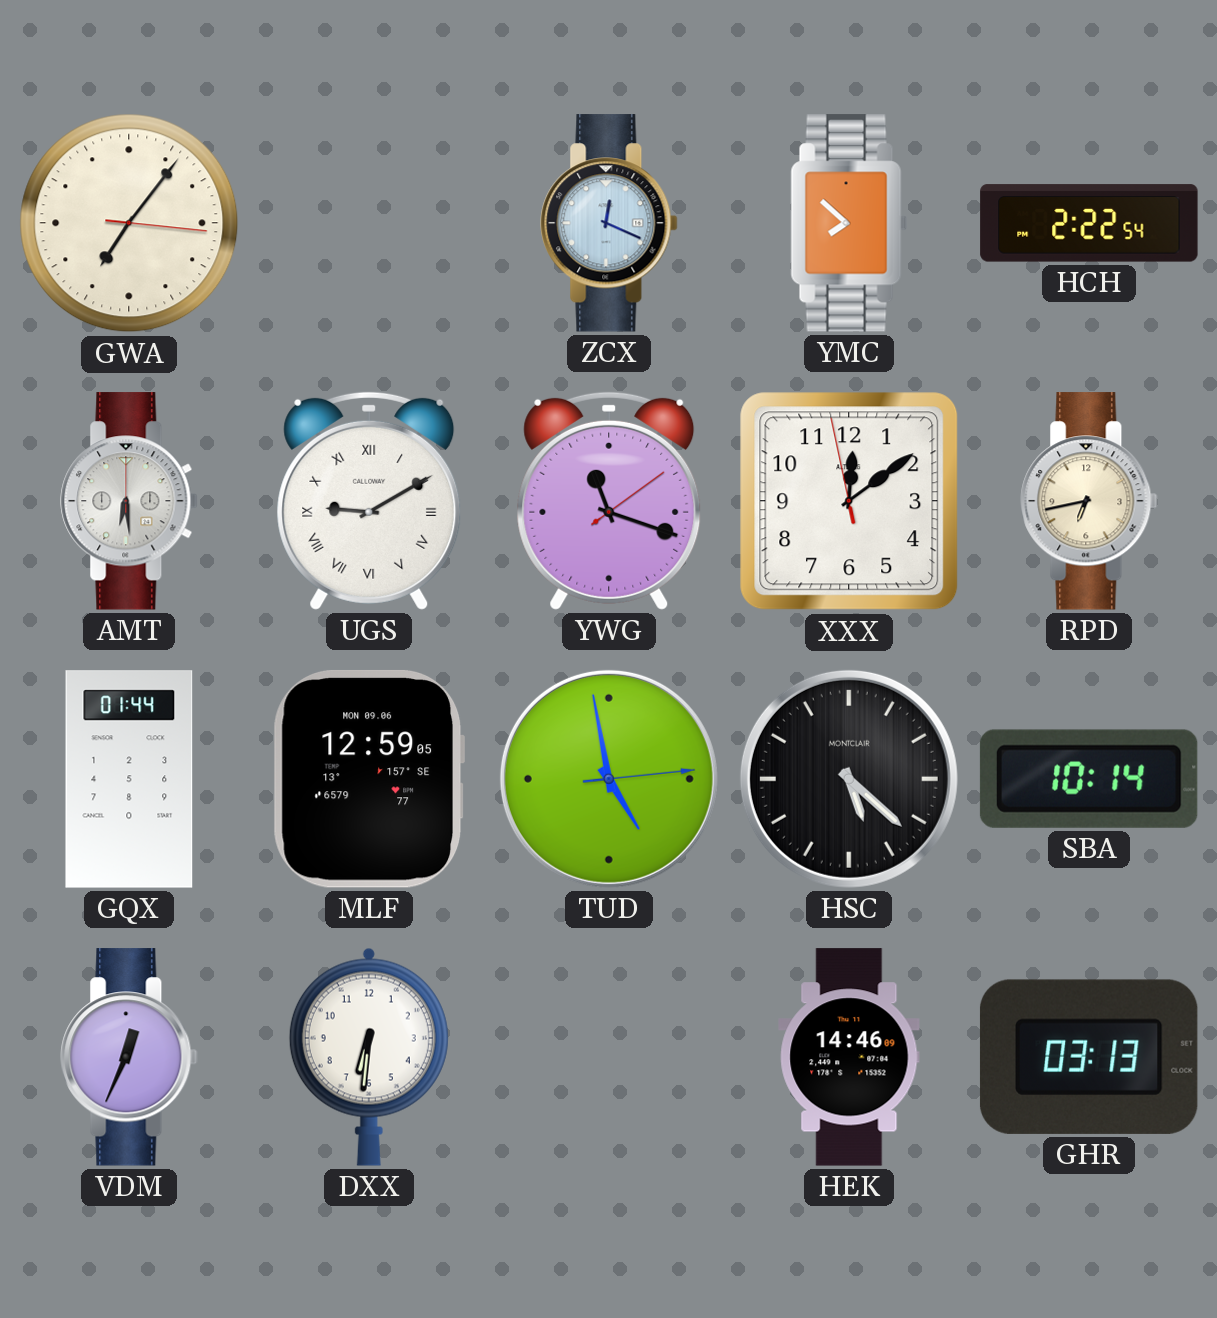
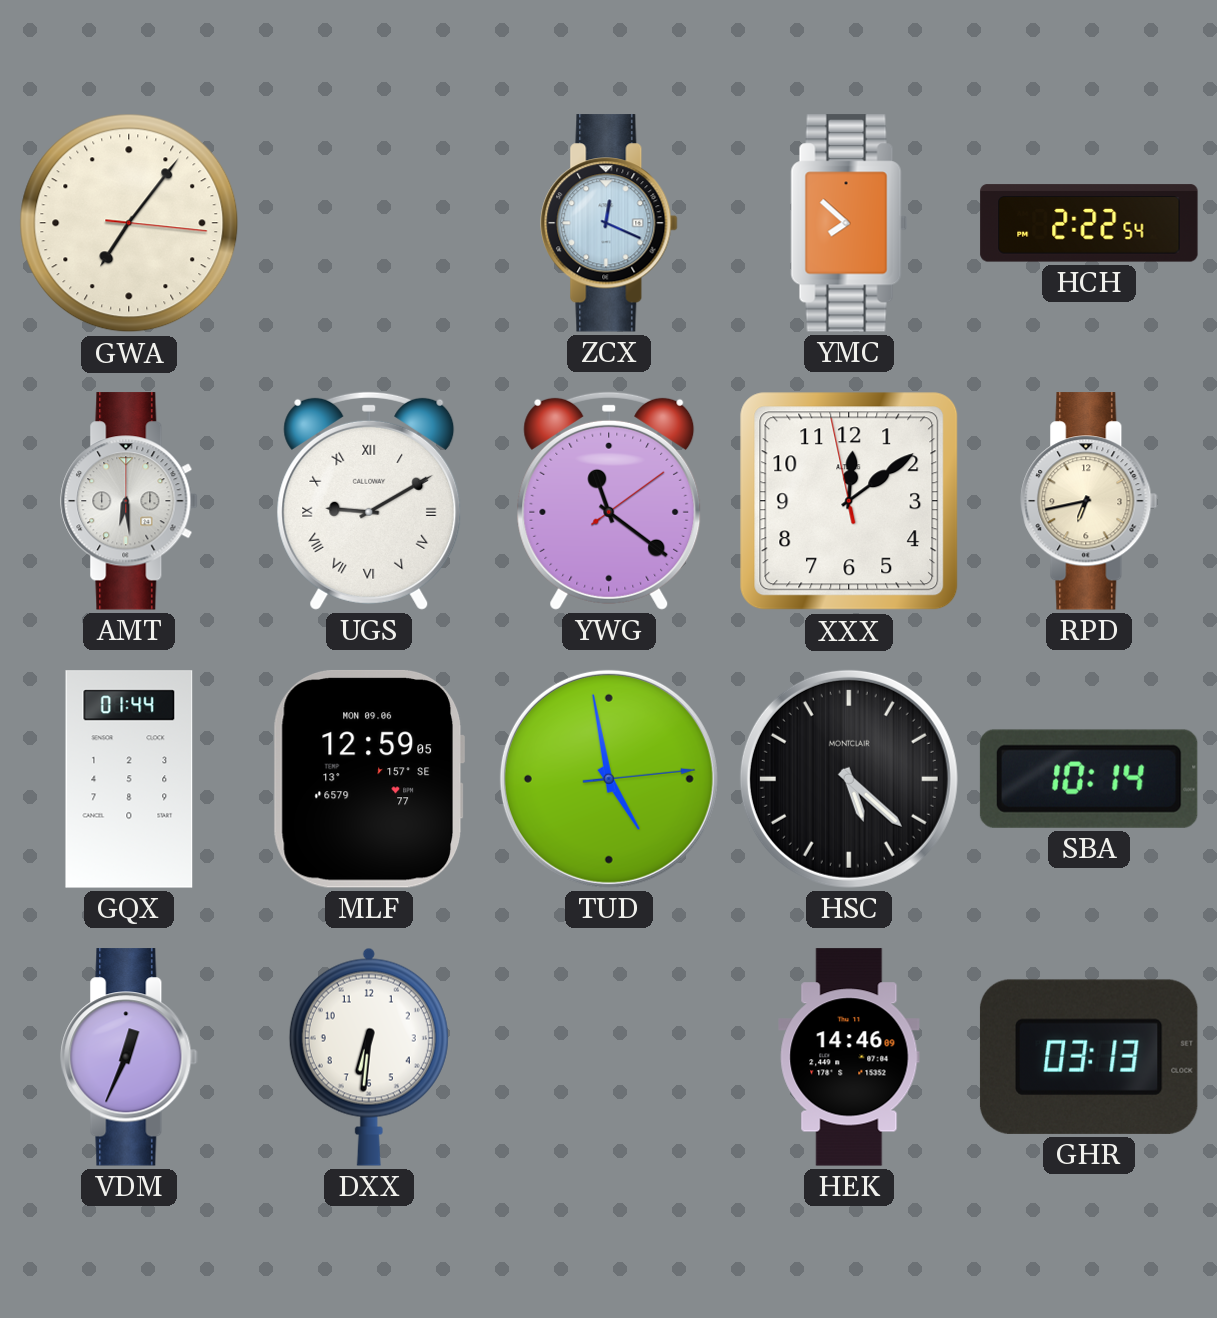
YWG: 11:18 -> 11:21 (609, 501)
